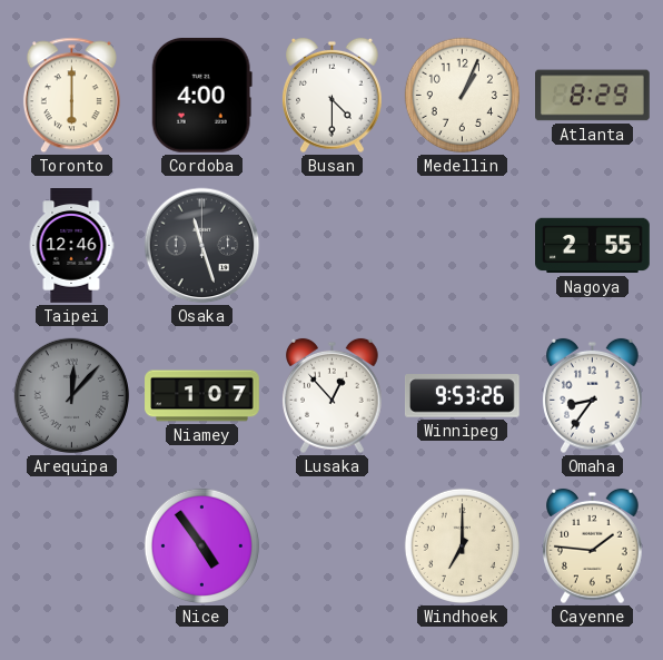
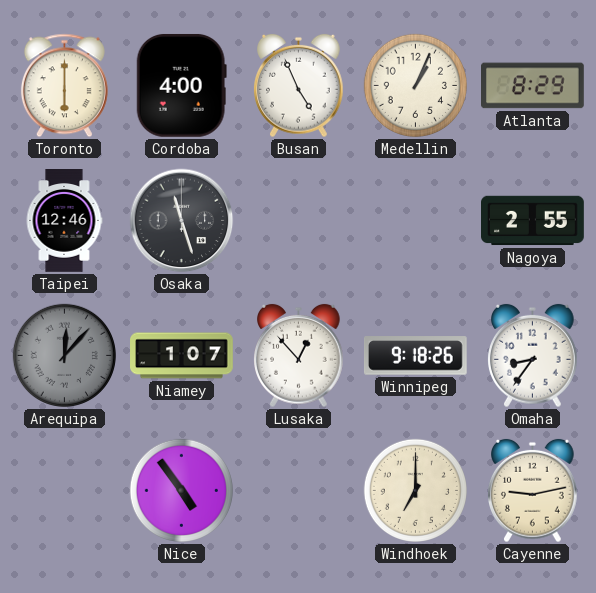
Busan: 4:30 -> 4:56 (299, 86)
Winnipeg: 9:53 -> 9:18 (415, 356)
Cayenne: 1:46 -> 9:13 (533, 491)
